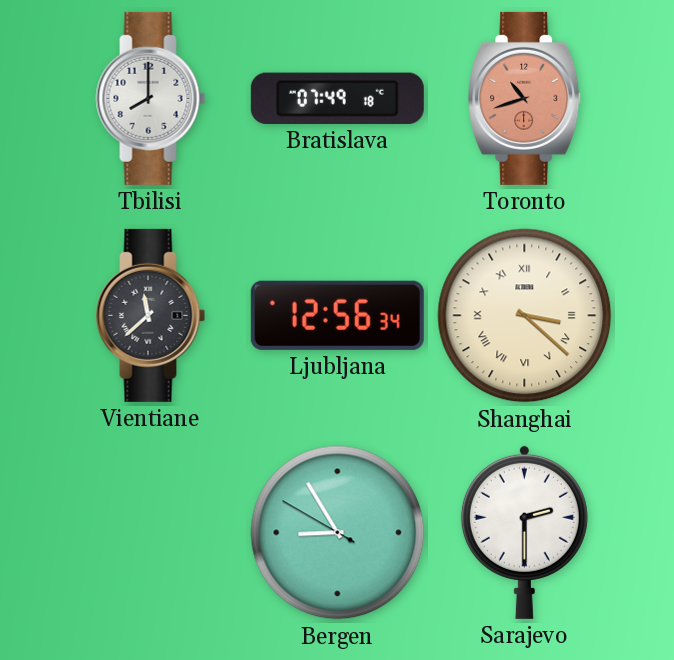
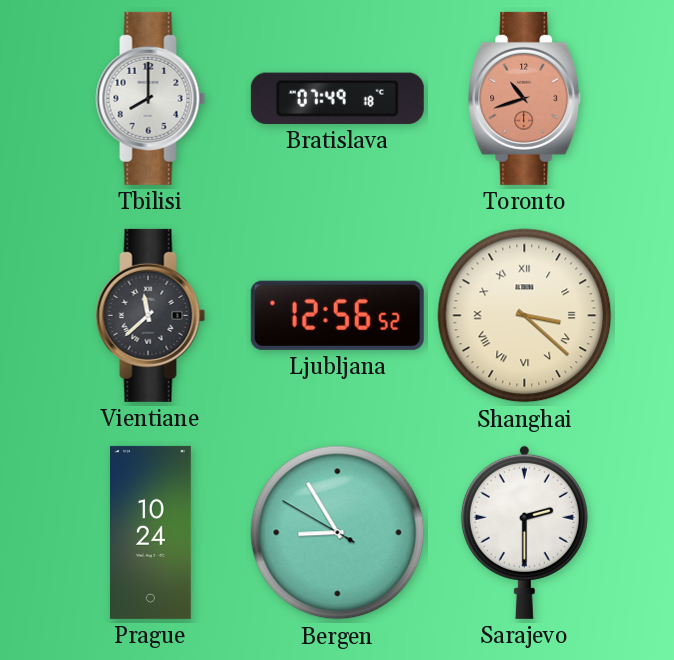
Ljubljana: 12:56:34 -> 12:56:52 (337, 315)
Prague: none -> 10:24 (150, 532)
